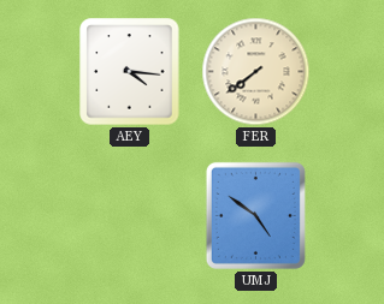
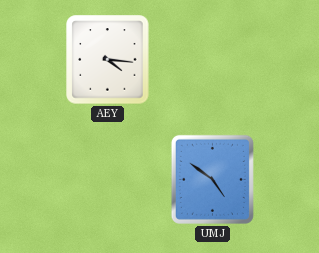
FER: 7:39 -> none (256, 72)
